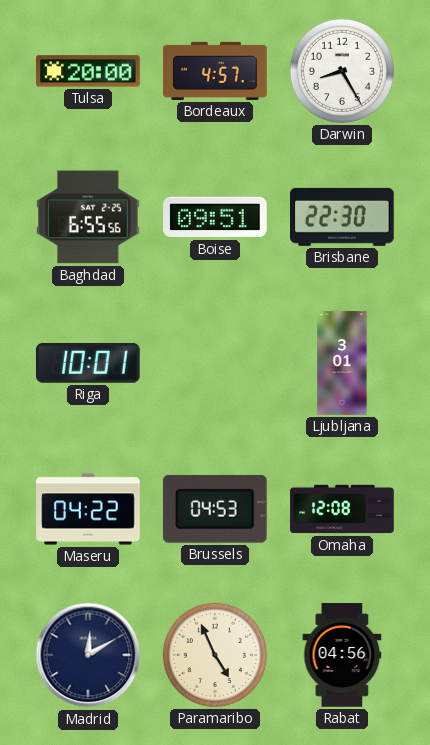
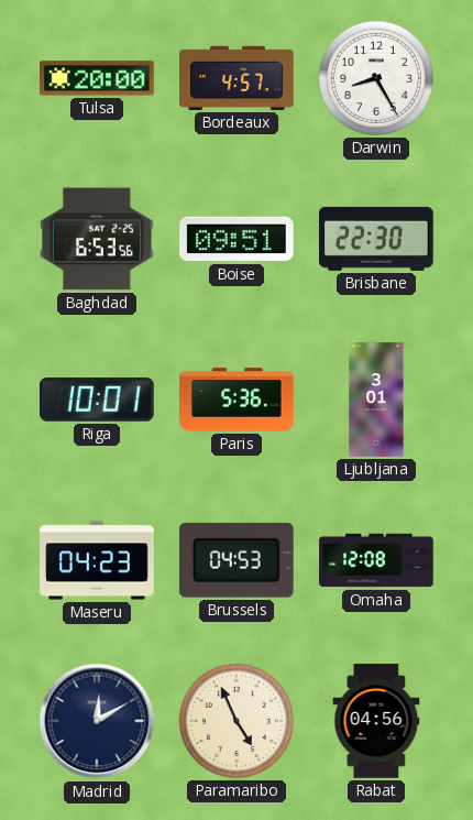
Baghdad: 6:55 -> 6:53 (98, 239)
Paris: none -> 5:36 (237, 400)
Maseru: 04:22 -> 04:23 (97, 560)
